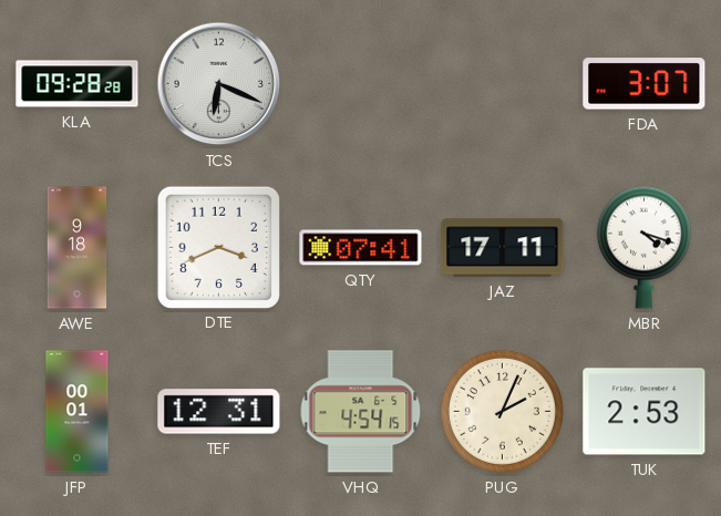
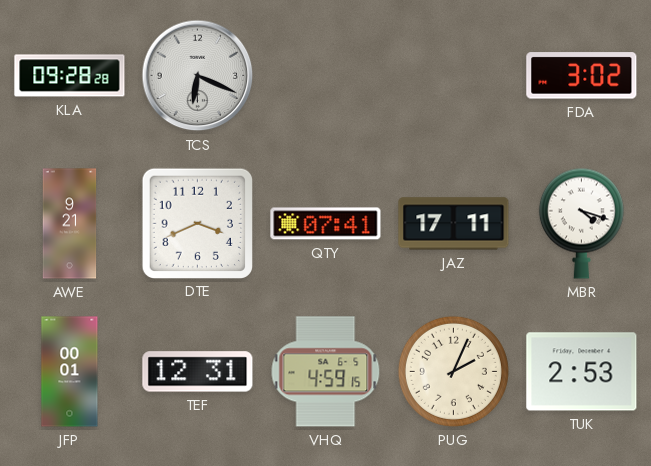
FDA: 3:07 -> 3:02 (582, 76)
AWE: 9:18 -> 9:21 (70, 224)
VHQ: 4:54 -> 4:59 (326, 372)
